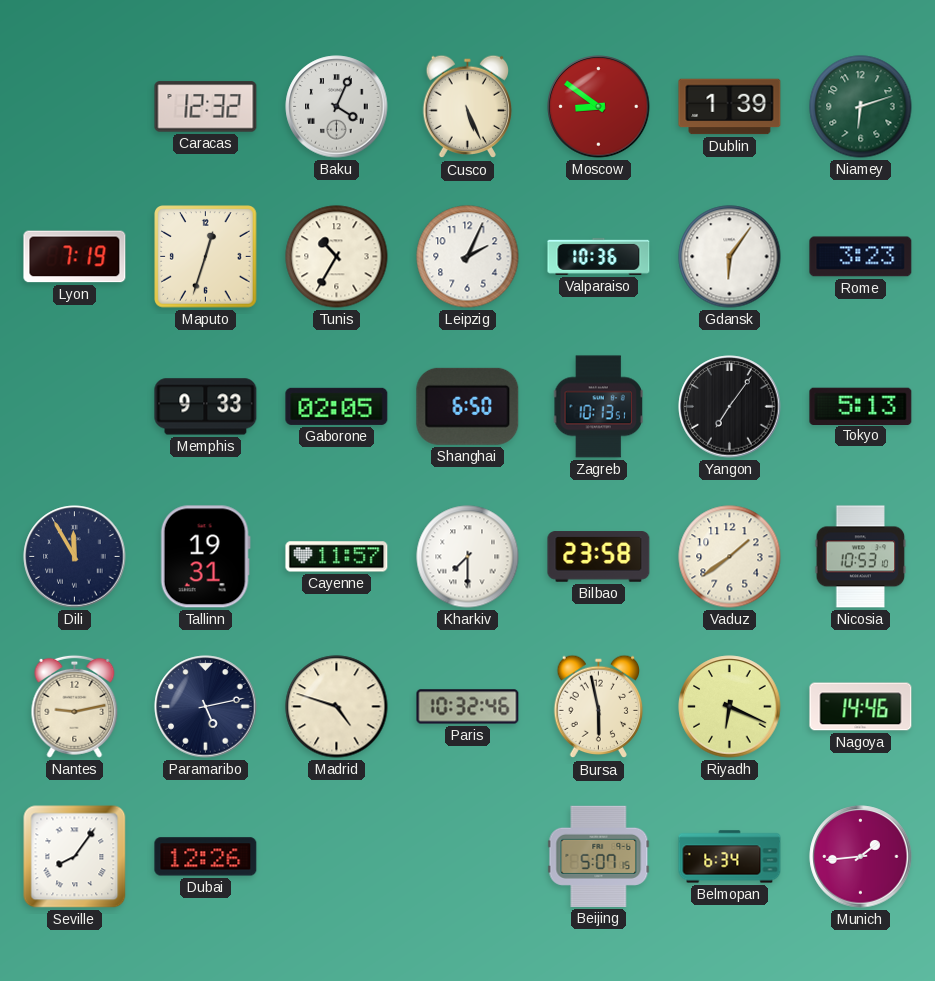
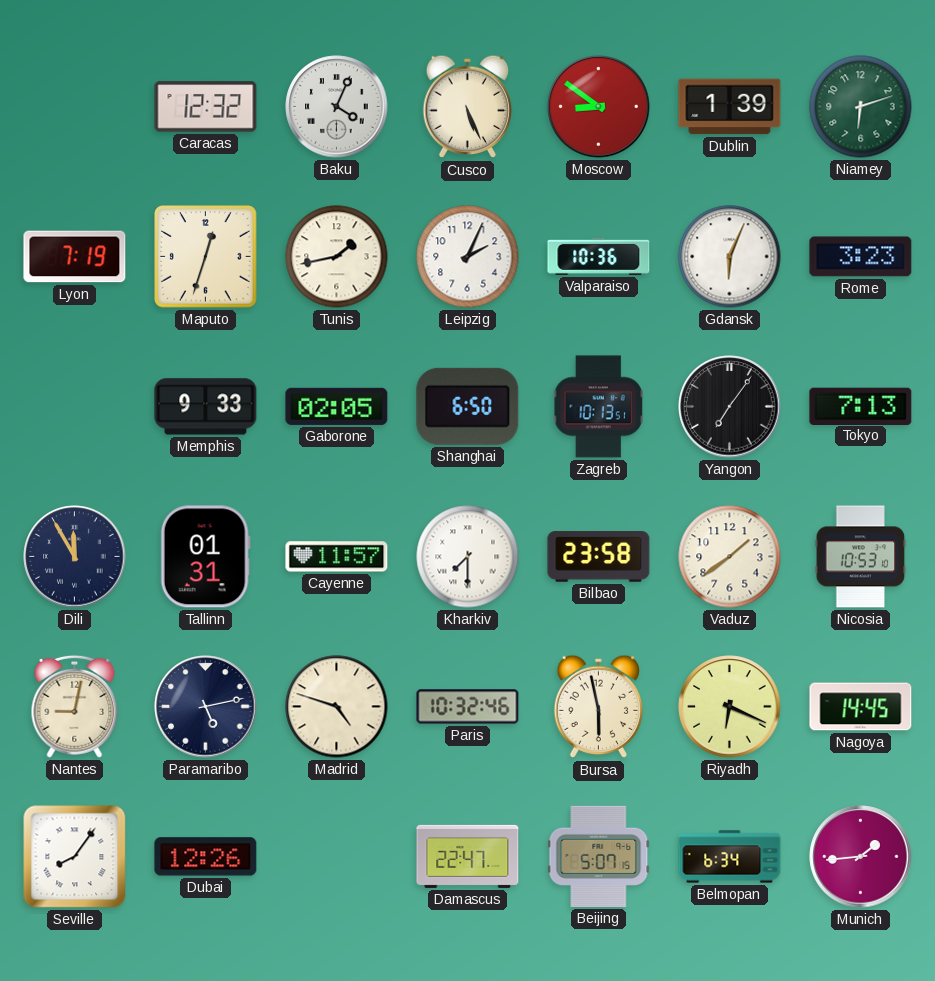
Tunis: 10:35 -> 1:43 (337, 257)
Gdansk: 6:06 -> 6:04 (730, 257)
Tokyo: 5:13 -> 7:13 (861, 406)
Tallinn: 19:31 -> 01:31 (205, 557)
Nantes: 9:13 -> 9:02 (75, 706)
Nagoya: 14:46 -> 14:45 (861, 707)
Damascus: none -> 22:47 (468, 856)
